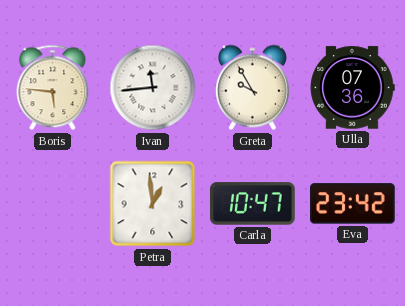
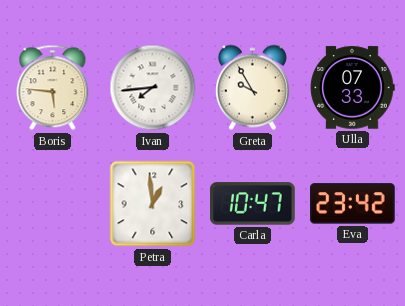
Ivan: 11:44 -> 7:44 (153, 88)
Ulla: 07:36 -> 07:33 (352, 88)
